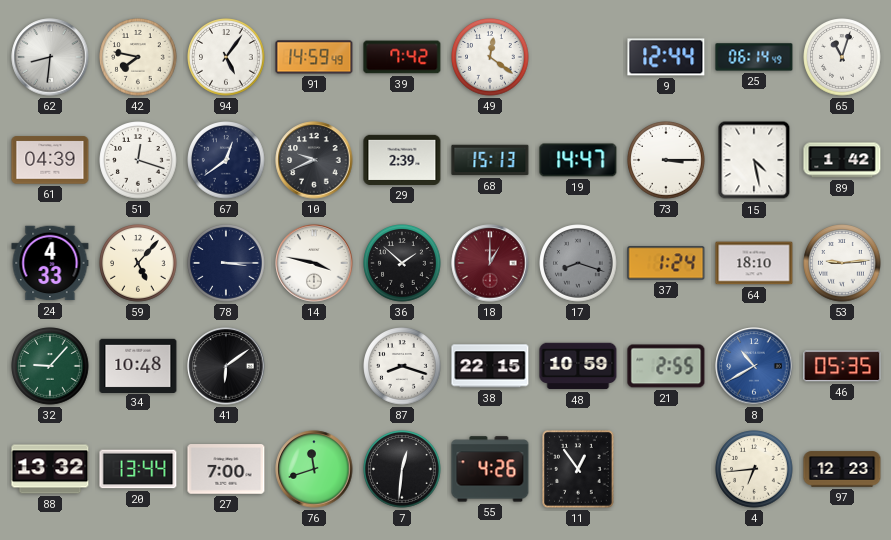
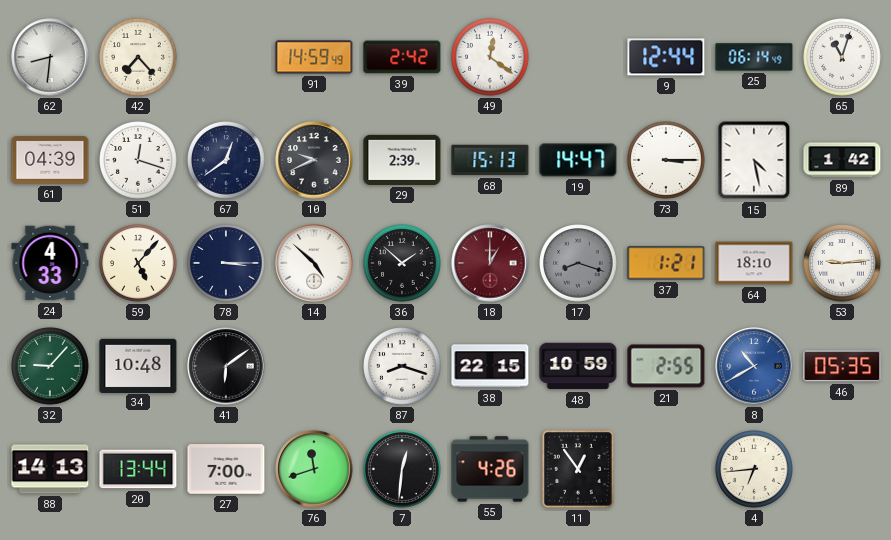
42: 7:47 -> 7:23 (138, 57)
94: 5:06 -> none (226, 57)
39: 7:42 -> 2:42 (402, 57)
14: 3:47 -> 4:52 (314, 263)
37: 1:24 -> 1:21 (666, 263)
88: 13:32 -> 14:13 (50, 469)
97: 12:23 -> none (842, 469)
